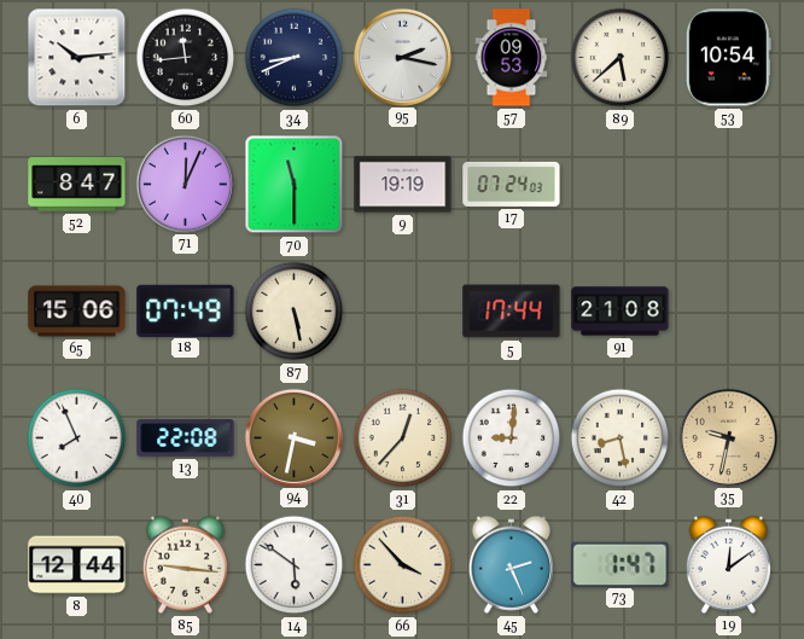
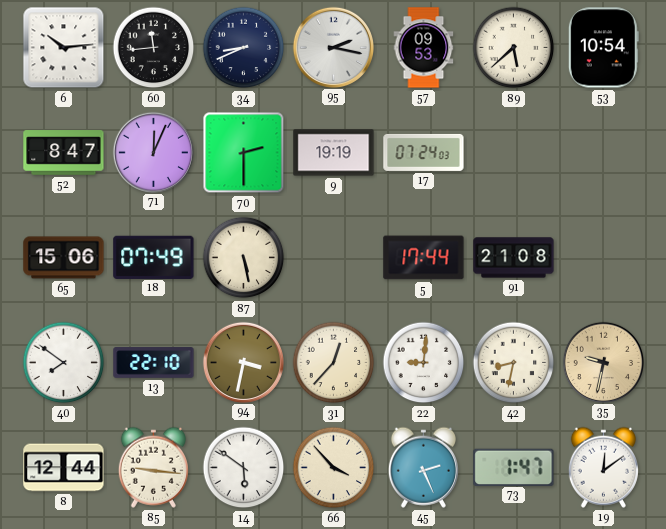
70: 11:30 -> 2:30 (244, 153)
40: 7:56 -> 7:51 (64, 363)
13: 22:08 -> 22:10 (154, 363)
42: 8:28 -> 8:32 (514, 363)
